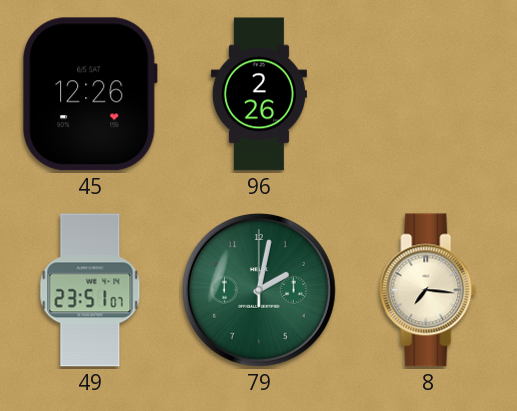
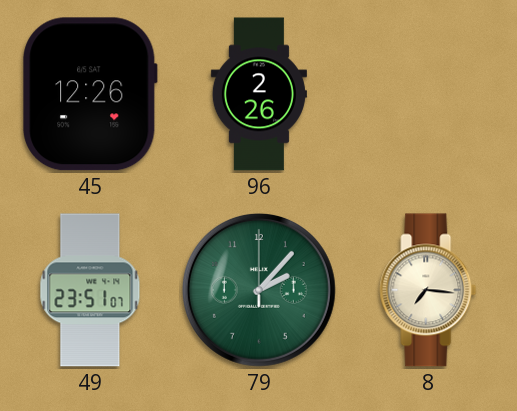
79: 2:02 -> 2:07 (259, 290)
